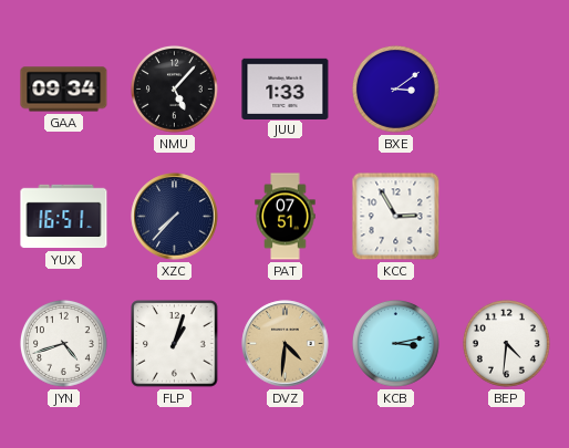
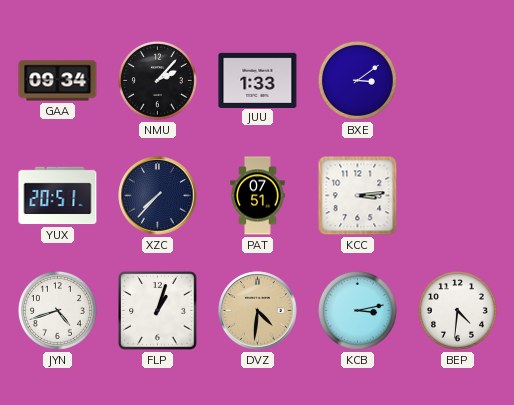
NMU: 5:07 -> 2:07 (157, 80)
YUX: 16:51 -> 20:51 (58, 196)
KCC: 2:55 -> 3:14 (358, 196)
